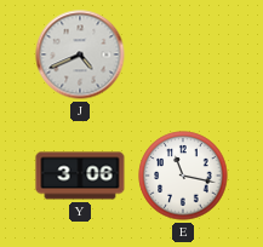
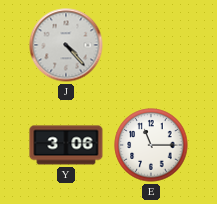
J: 4:41 -> 4:23 (66, 45)
E: 11:17 -> 11:15 (151, 145)
